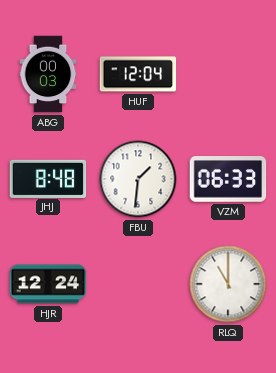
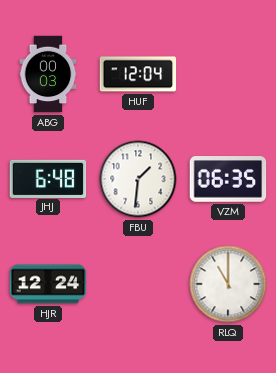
JHJ: 8:48 -> 6:48 (48, 178)
VZM: 06:33 -> 06:35 (228, 180)
